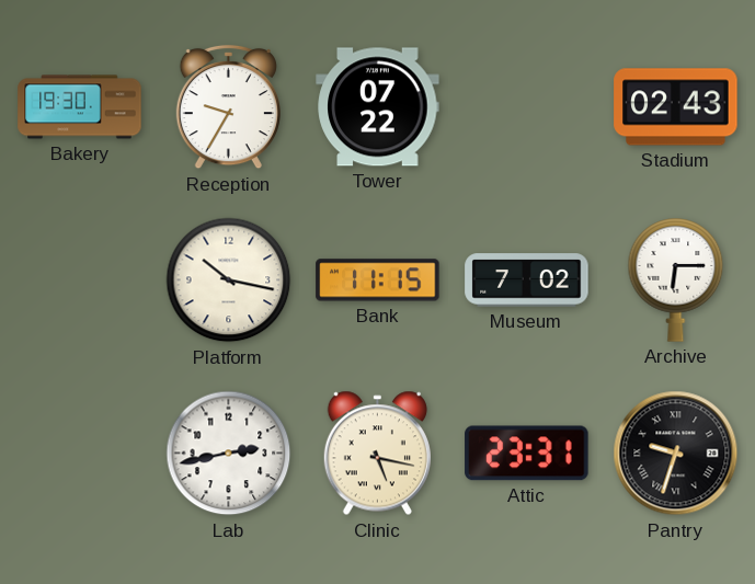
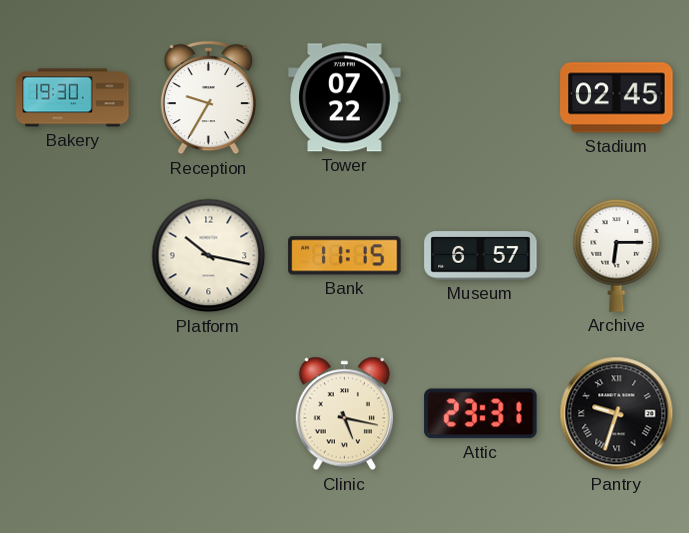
Stadium: 02:43 -> 02:45 (617, 98)
Museum: 7:02 -> 6:57 (481, 256)
Lab: 2:43 -> none (229, 454)
